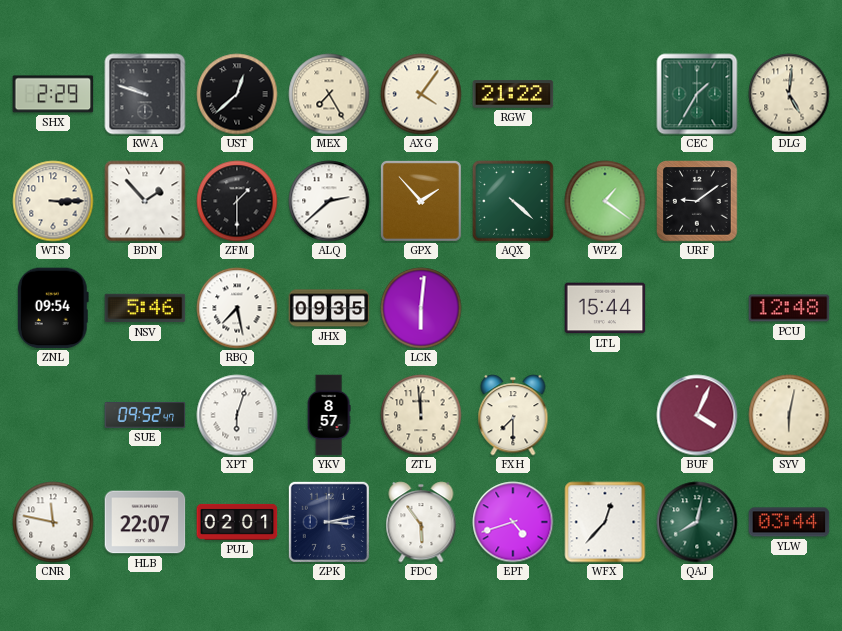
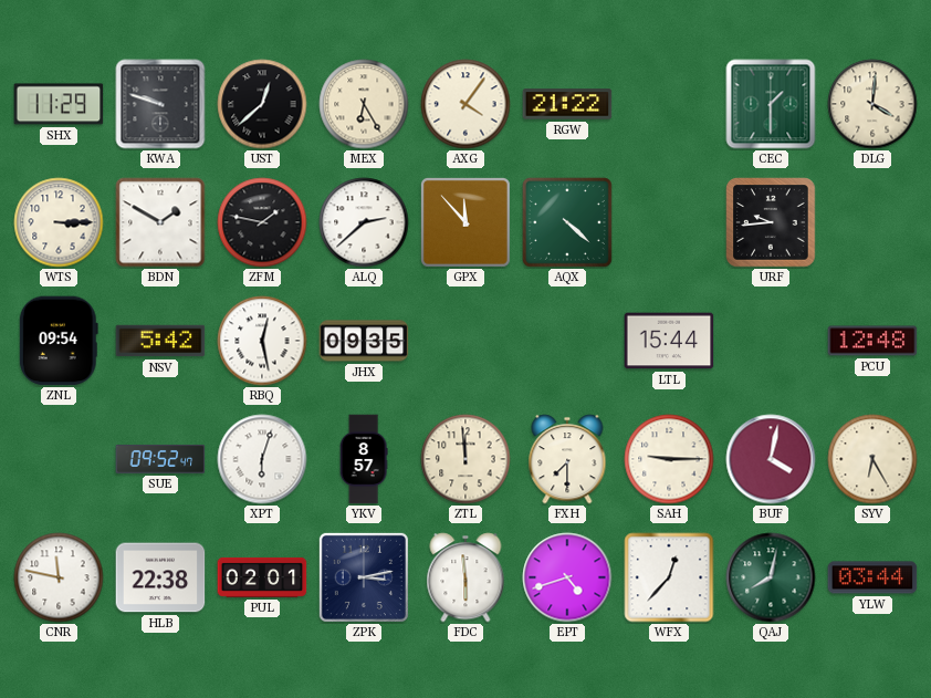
SHX: 2:29 -> 11:29 (59, 104)
MEX: 7:25 -> 6:25 (364, 104)
CEC: 1:35 -> 1:30 (771, 104)
DLG: 5:01 -> 4:01 (872, 104)
BDN: 1:53 -> 1:50 (160, 222)
ZFM: 1:30 -> 1:47 (262, 222)
GPX: 1:53 -> 11:53 (465, 222)
WPZ: 1:21 -> none (605, 201)
URF: 9:09 -> 9:44 (771, 222)
NSV: 5:46 -> 5:42 (160, 341)
RBQ: 7:28 -> 12:28 (262, 341)
LCK: 6:01 -> none (421, 308)
SAH: none -> 9:15 (669, 459)
BUF: 4:04 -> 4:02 (771, 459)
SYV: 6:02 -> 6:25 (872, 459)
HLB: 22:07 -> 22:38 (160, 577)
FDC: 5:54 -> 5:59 (465, 577)
